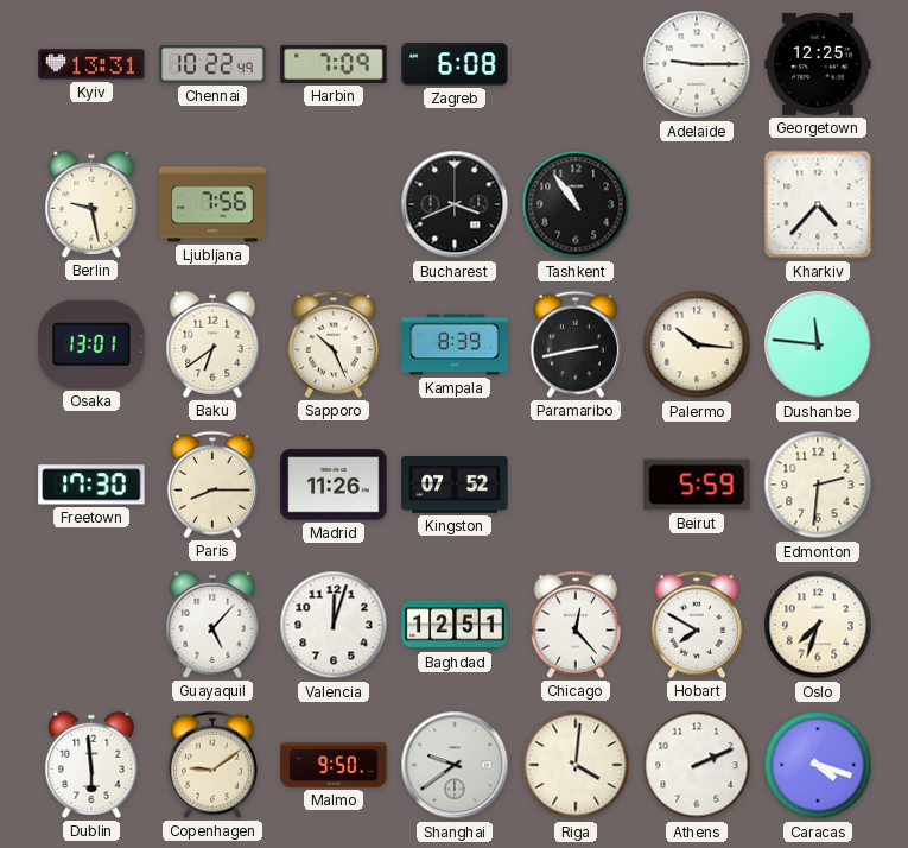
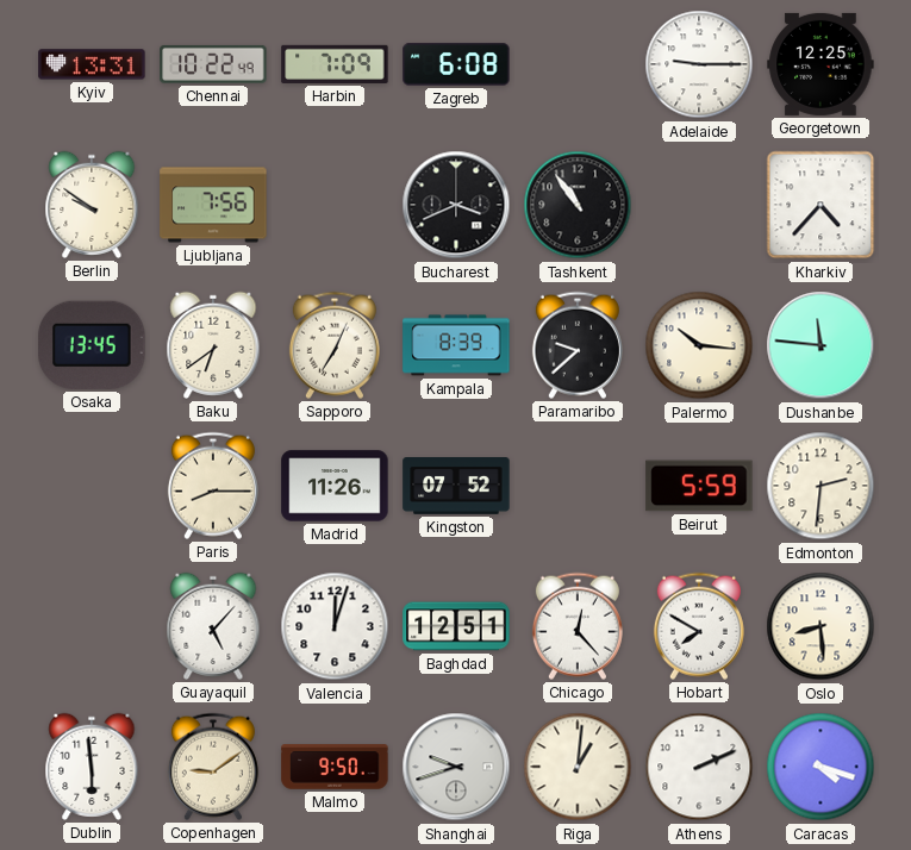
Berlin: 9:28 -> 9:51 (92, 205)
Osaka: 13:01 -> 13:45 (92, 345)
Sapporo: 10:26 -> 7:04 (335, 345)
Paramaribo: 2:43 -> 9:38 (578, 345)
Freetown: 17:30 -> none (91, 485)
Oslo: 7:33 -> 8:29 (820, 626)
Shanghai: 9:39 -> 9:42 (456, 767)
Riga: 4:01 -> 1:01 (578, 767)
